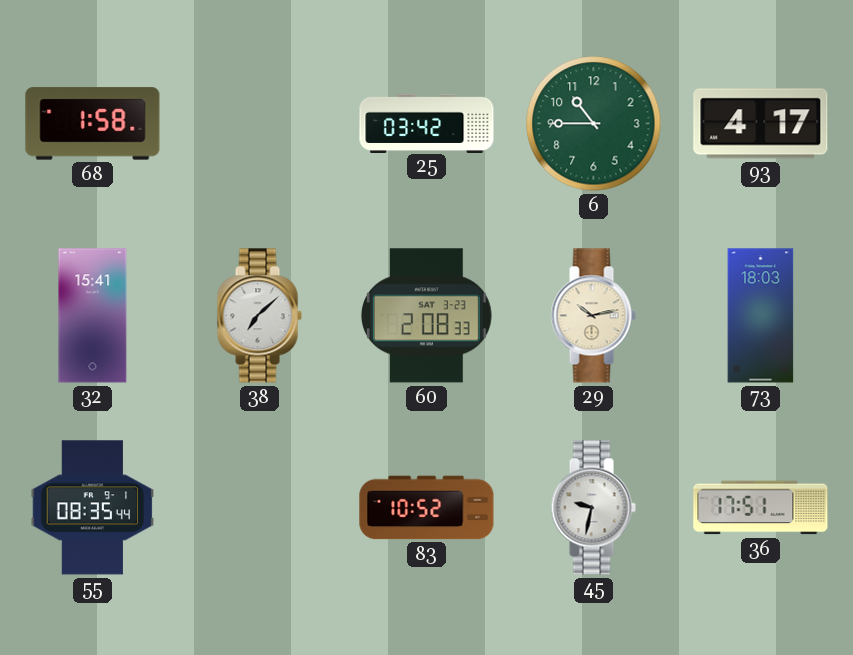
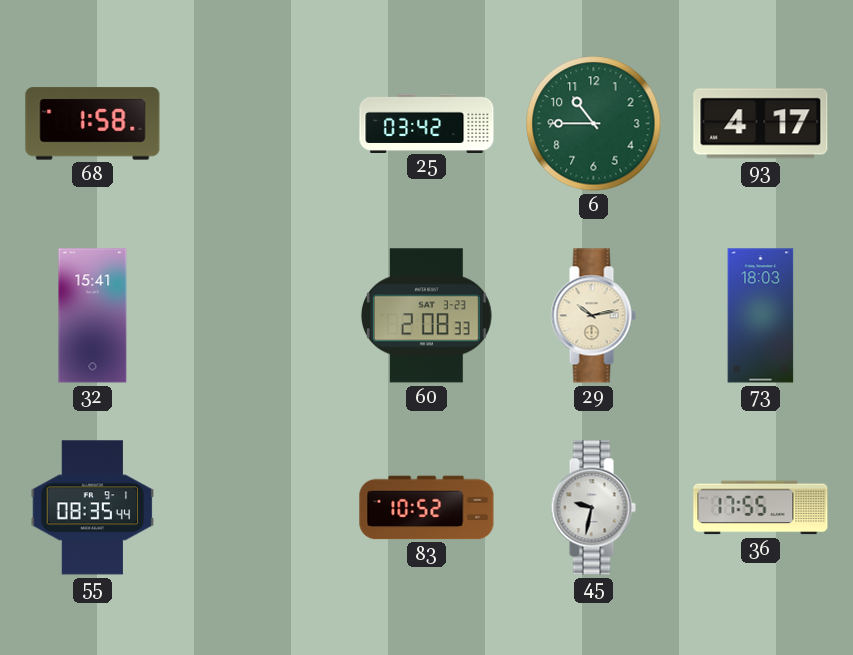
38: 7:08 -> none (259, 316)
36: 17:51 -> 17:55 (761, 508)
